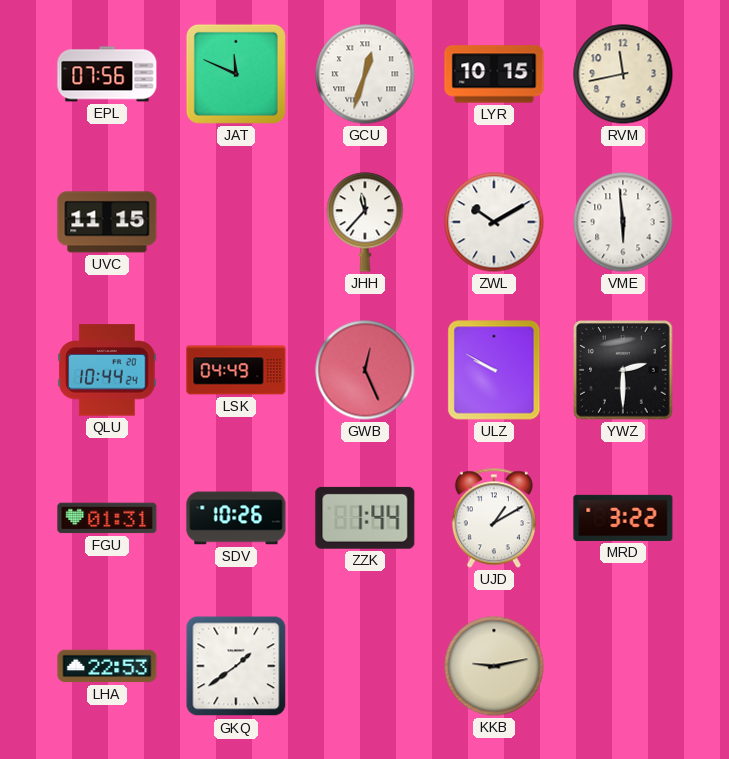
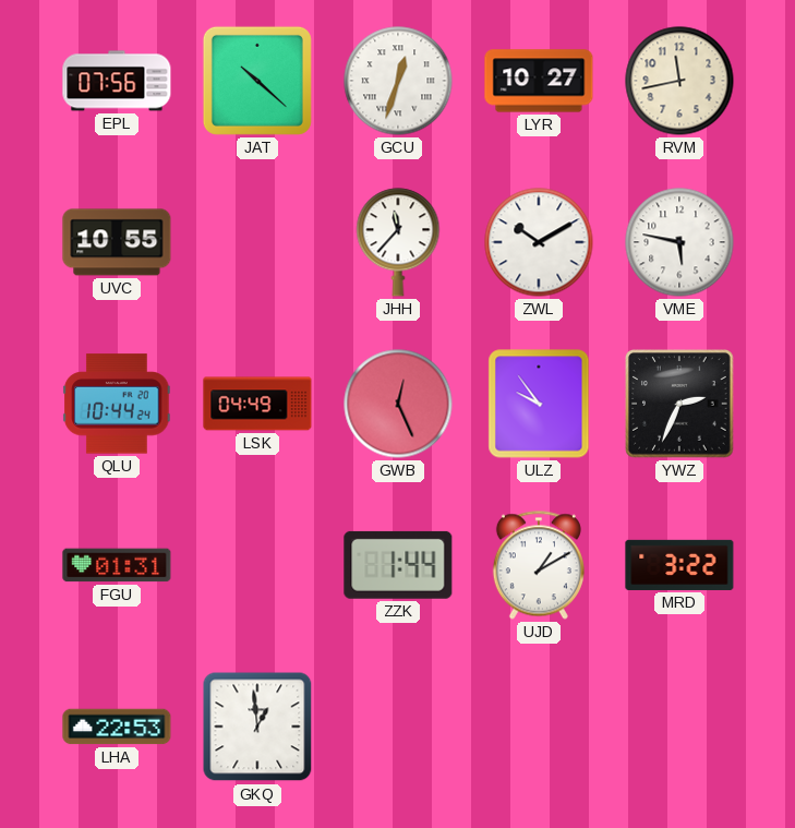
JAT: 11:49 -> 10:22 (257, 81)
LYR: 10:15 -> 10:27 (539, 81)
UVC: 11:15 -> 10:55 (117, 242)
VME: 5:59 -> 5:47 (679, 242)
ULZ: 9:50 -> 9:54 (539, 404)
YWZ: 2:30 -> 2:34 (679, 404)
SDV: 10:26 -> none (236, 518)
GKQ: 1:39 -> 12:59 (257, 727)
KKB: 9:13 -> none (494, 666)
